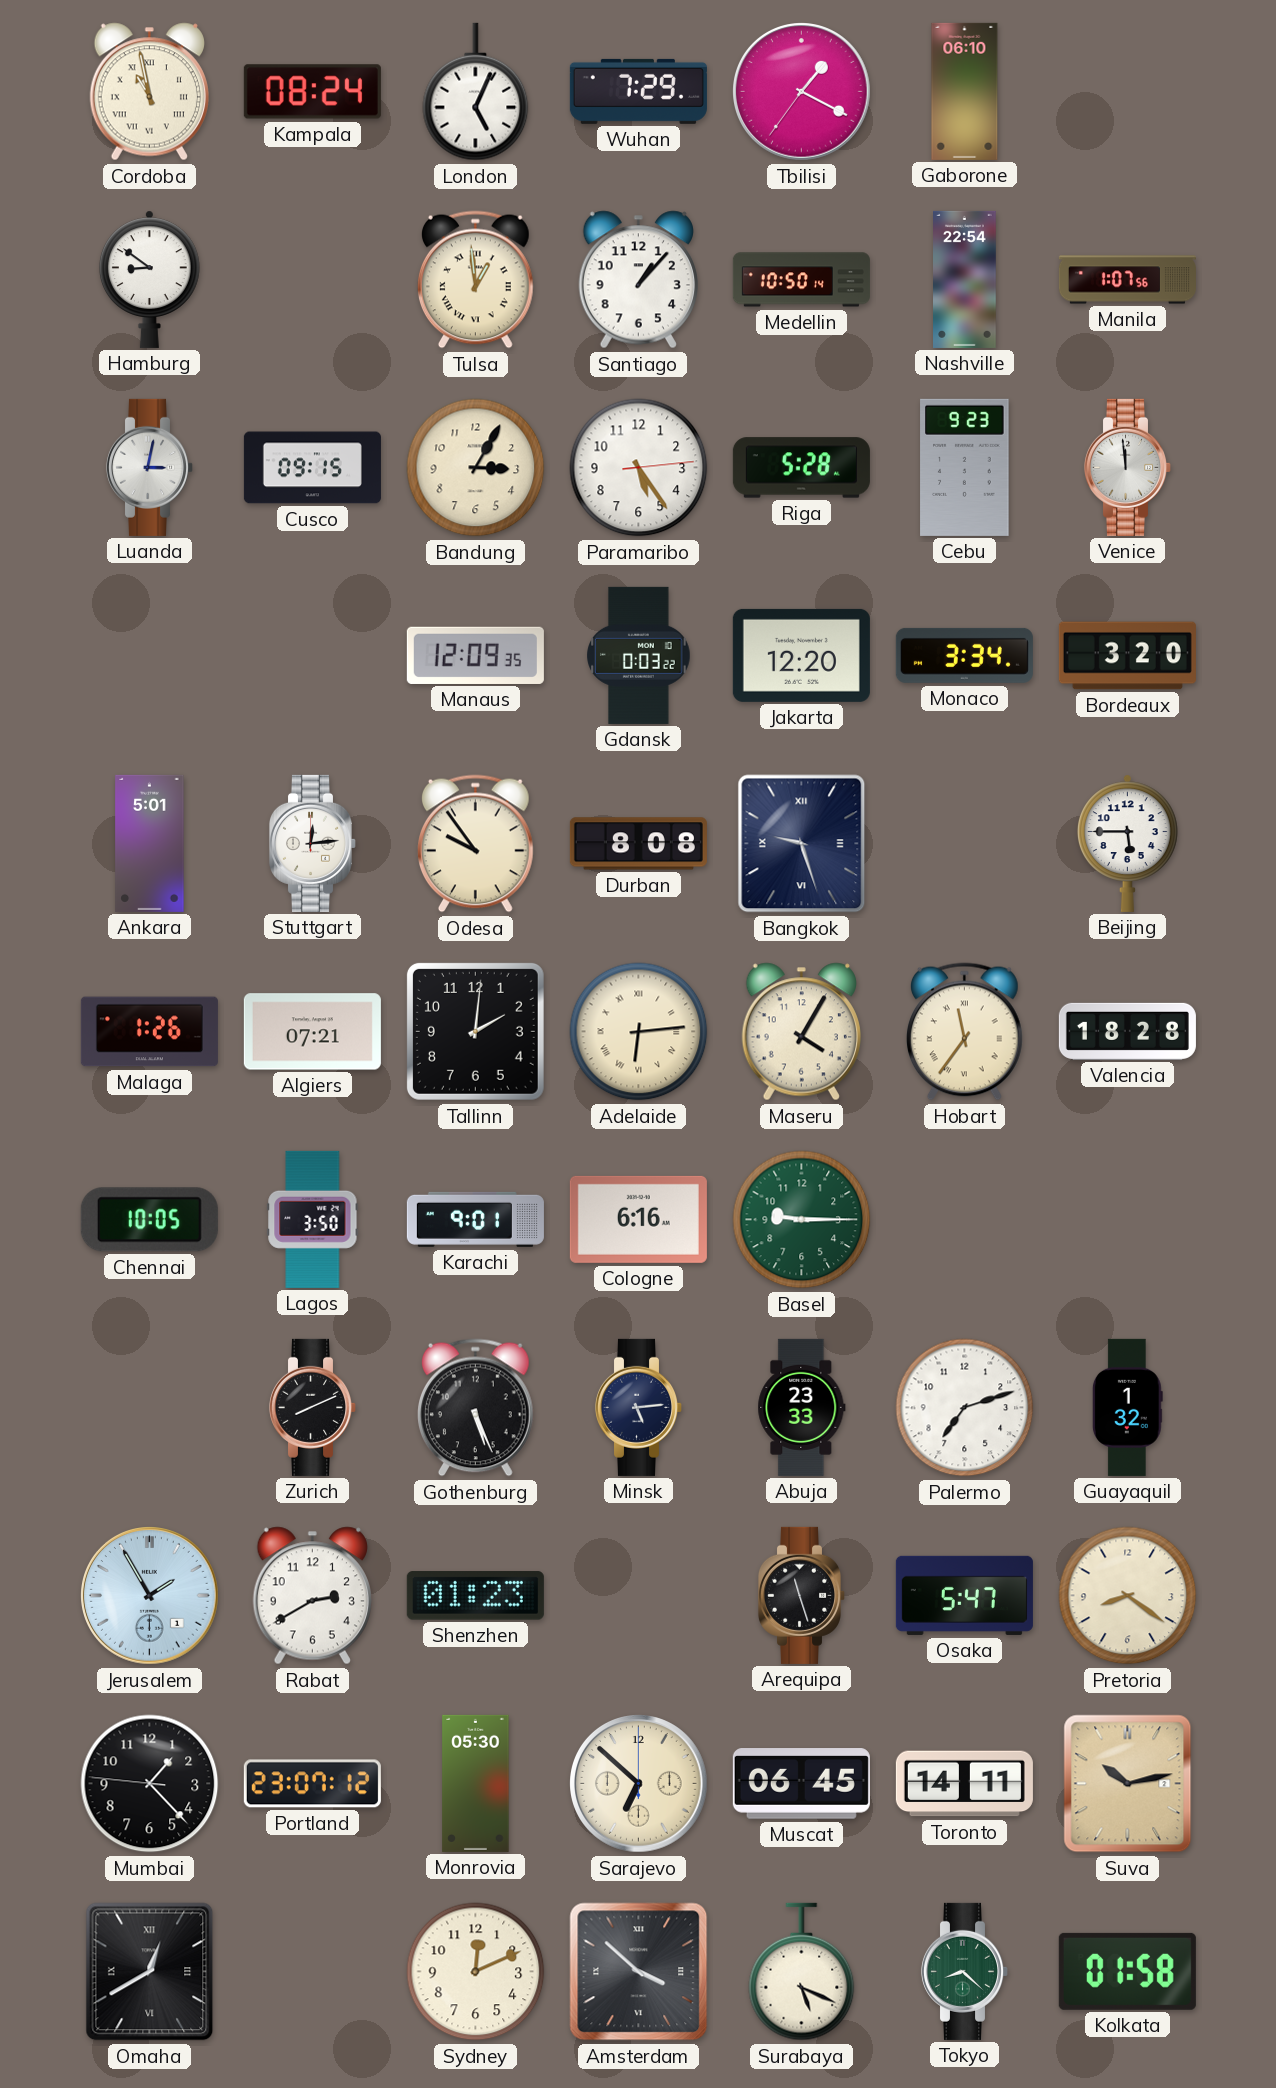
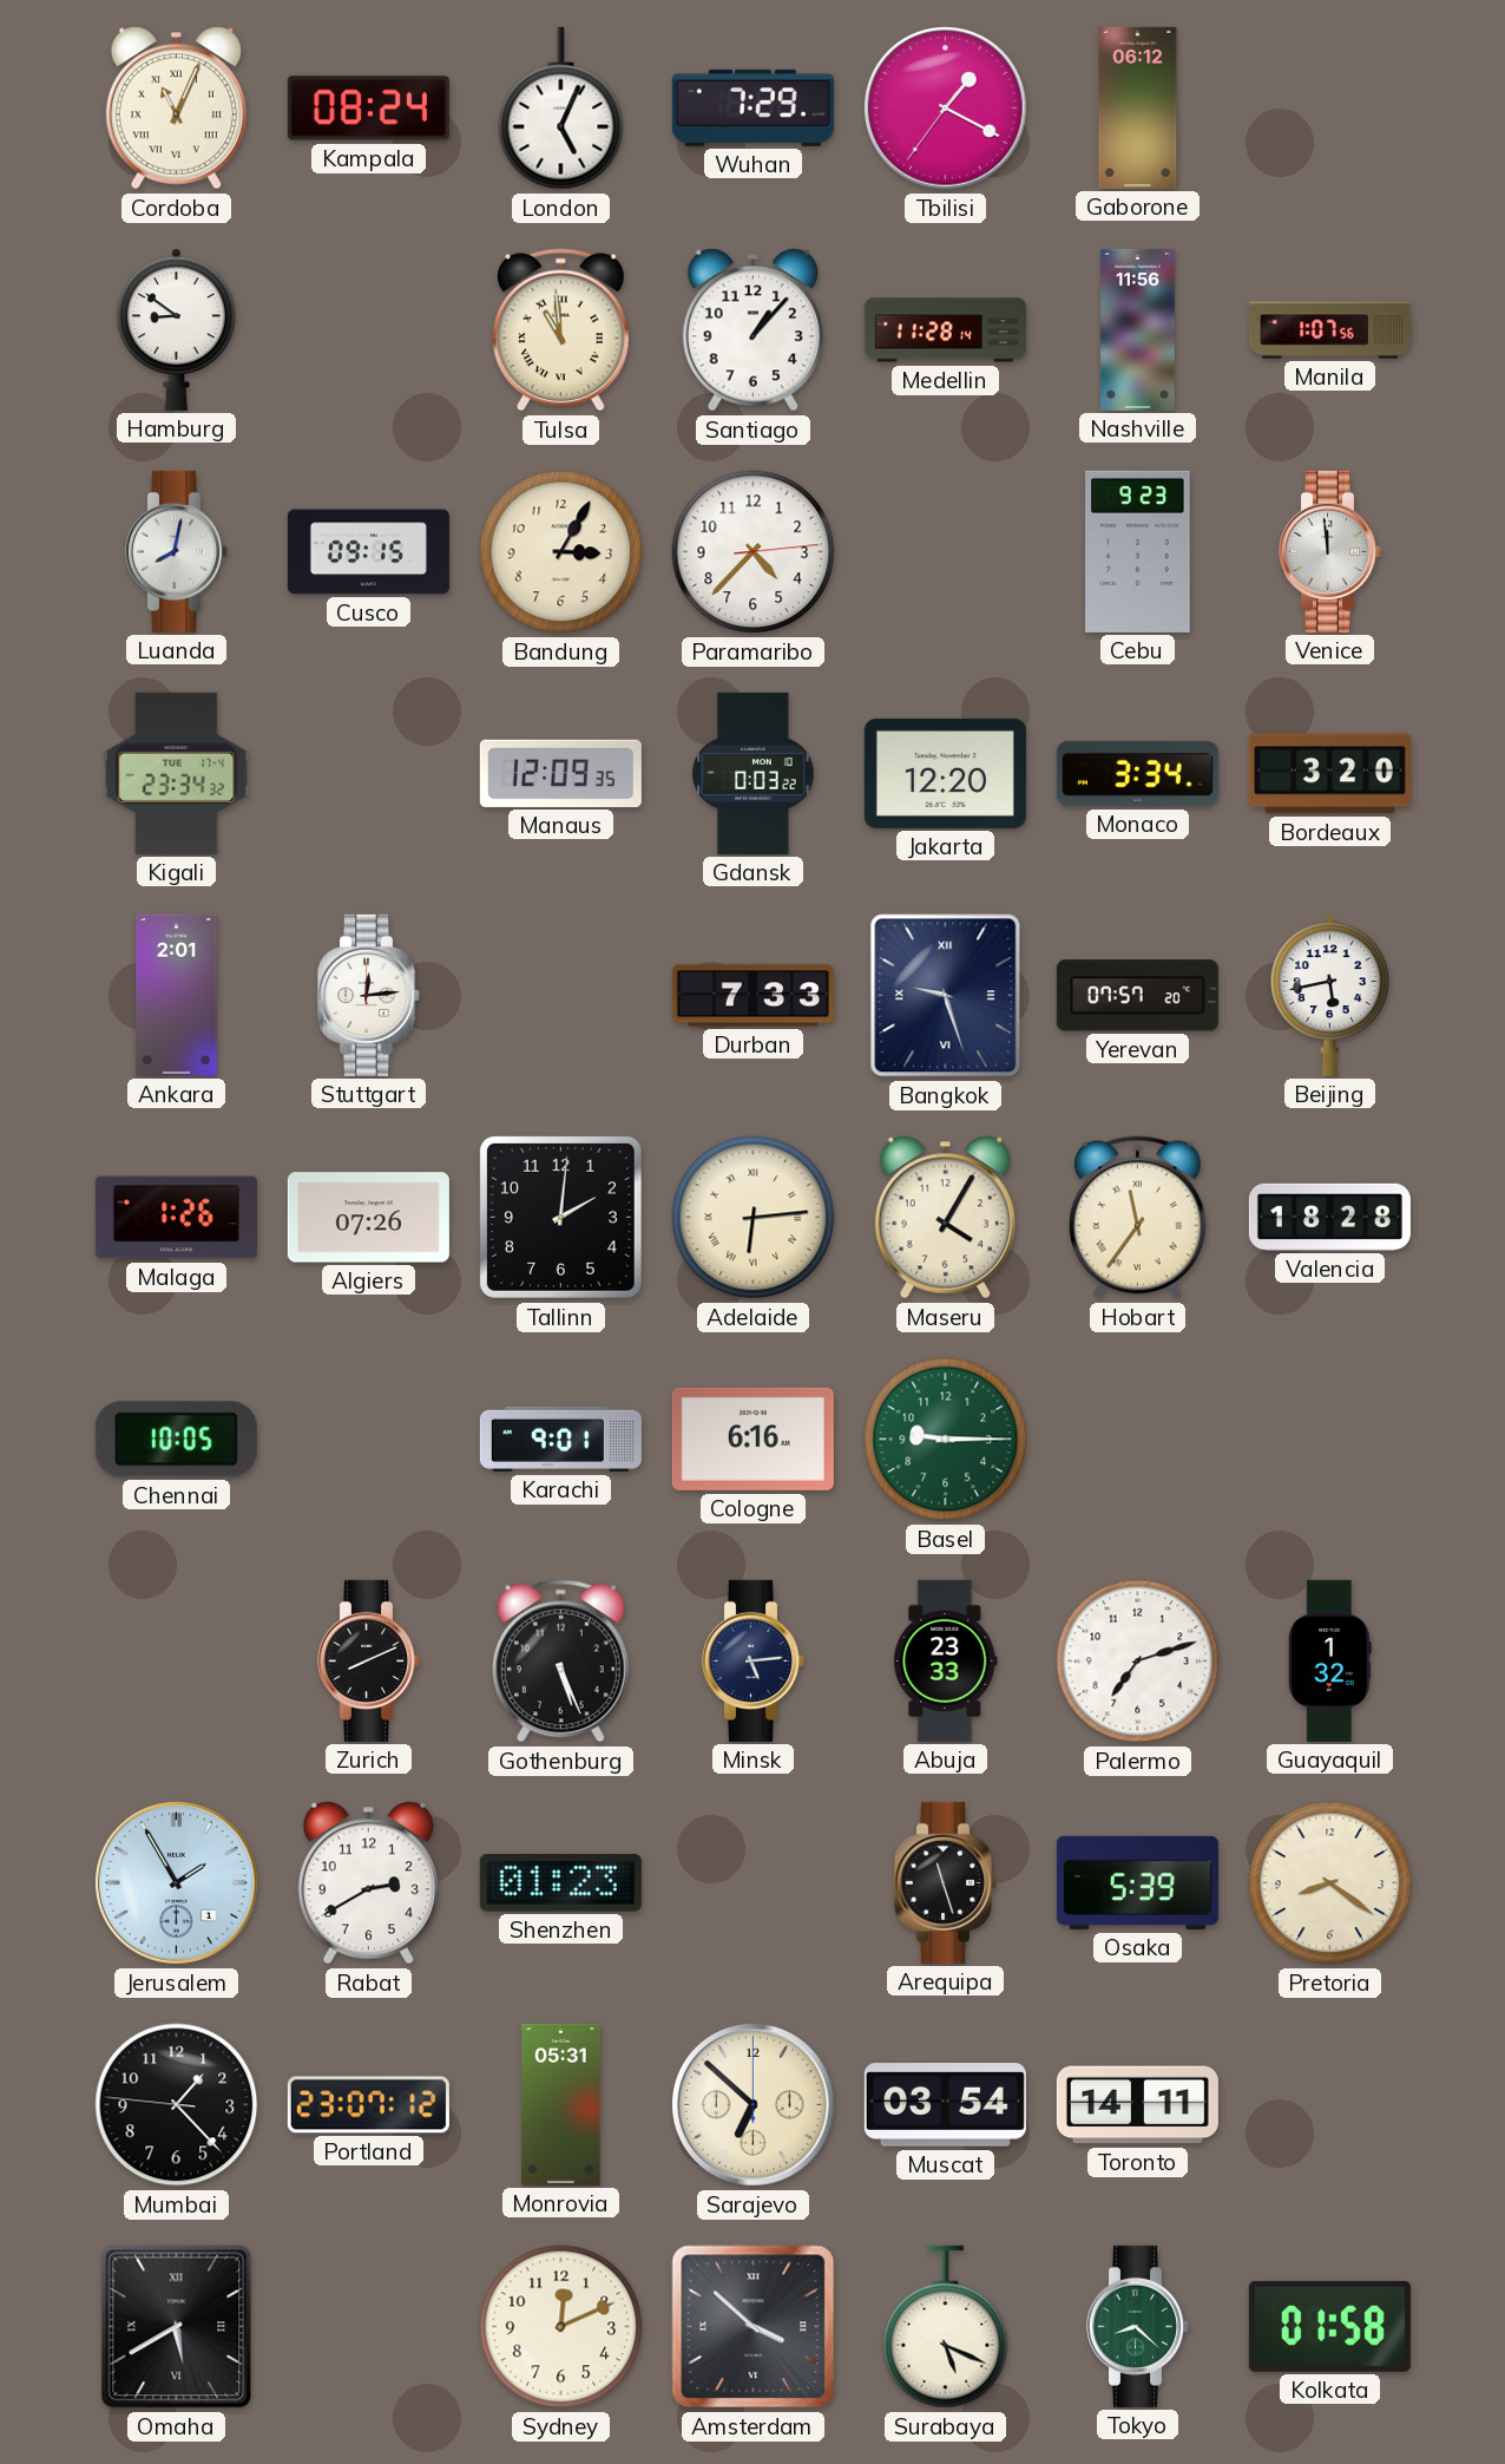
Cordoba: 10:58 -> 11:04 (176, 109)
Gaborone: 06:10 -> 06:12 (1138, 107)
Tulsa: 12:59 -> 10:59 (560, 330)
Medellin: 10:50 -> 11:28 (945, 330)
Nashville: 22:54 -> 11:56 (1138, 329)
Luanda: 3:02 -> 8:02 (176, 551)
Paramaribo: 5:24 -> 4:37 (754, 552)
Riga: 5:28 -> none (801, 468)
Kigali: none -> 23:34 (177, 773)
Ankara: 5:01 -> 2:01 (177, 995)
Odesa: 9:54 -> none (475, 844)
Durban: 8:08 -> 7:33 (752, 996)
Yerevan: none -> 07:57 (1137, 996)
Beijing: 5:45 -> 5:43 (1329, 995)
Algiers: 07:21 -> 07:26 (368, 1218)
Lagos: 3:50 -> none (313, 1219)
Osaka: 5:47 -> 5:39 (1137, 1882)
Monrovia: 05:30 -> 05:31 (561, 2104)
Muscat: 06:45 -> 03:54 (945, 2105)
Suva: 10:13 -> none (1128, 1784)
Omaha: 12:40 -> 5:40 (177, 2327)
